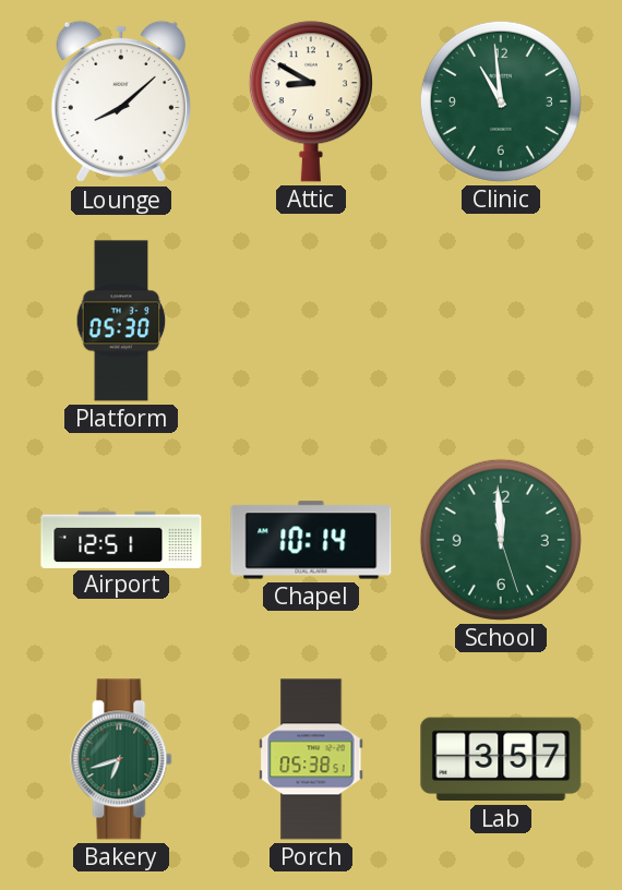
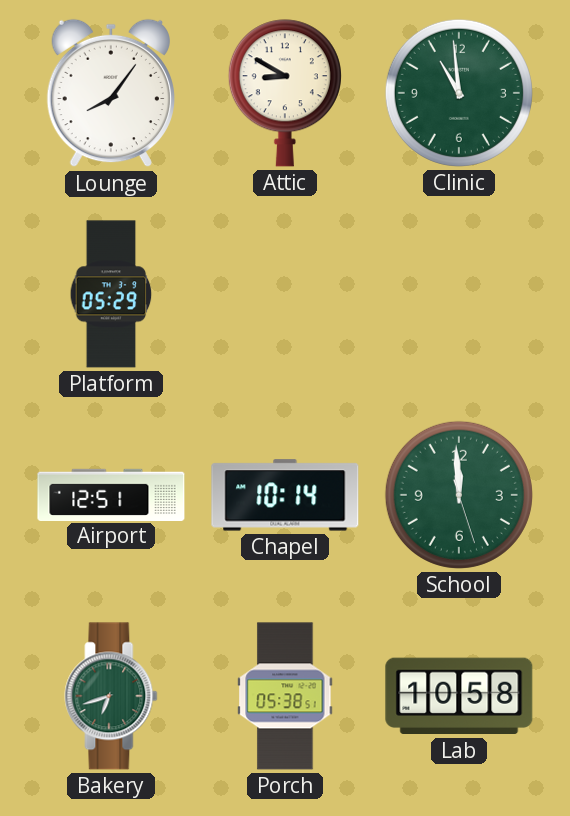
Lounge: 8:08 -> 8:06 (111, 93)
Platform: 05:30 -> 05:29 (111, 294)
Lab: 3:57 -> 10:58 (459, 696)
